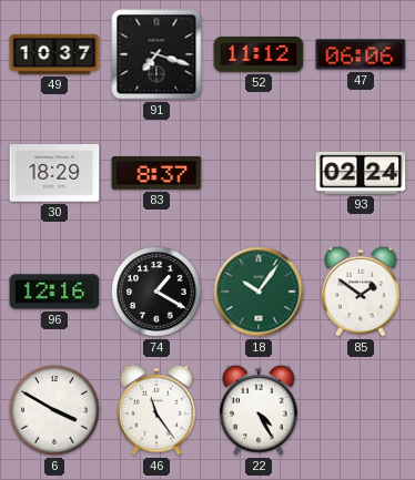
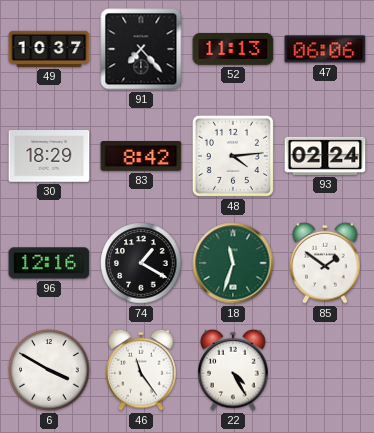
91: 7:18 -> 7:23 (141, 49)
52: 11:12 -> 11:13 (233, 49)
83: 8:37 -> 8:42 (141, 157)
48: none -> 4:14 (233, 156)
18: 10:06 -> 11:33 (233, 263)
